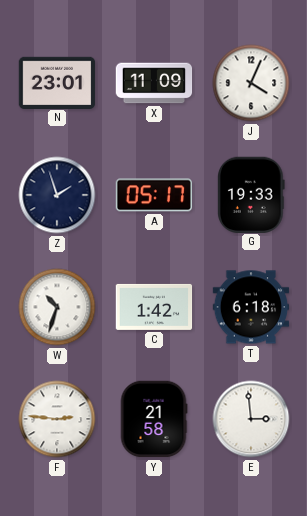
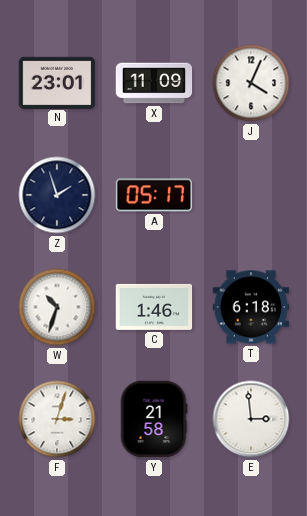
G: 19:33 -> none (251, 194)
C: 1:42 -> 1:46 (154, 307)
F: 2:46 -> 3:03 (57, 419)
